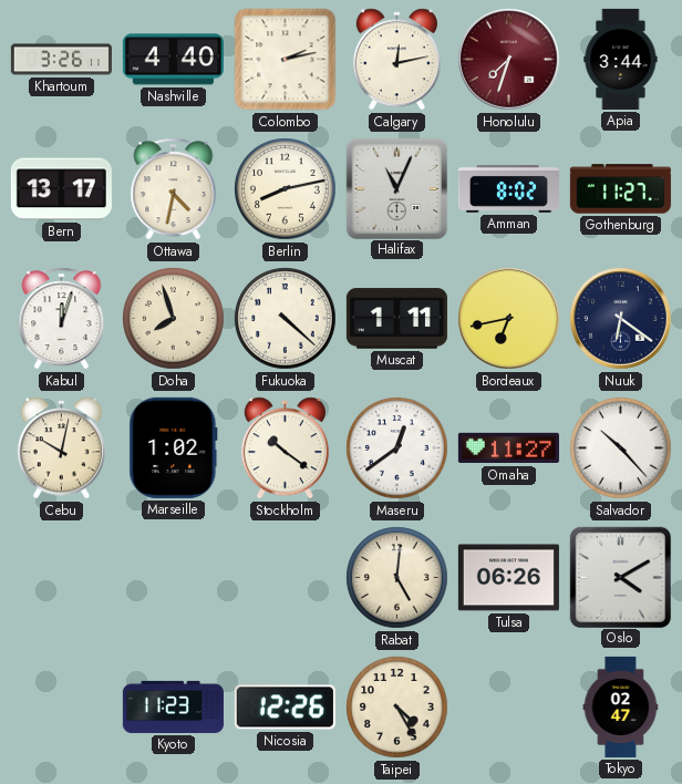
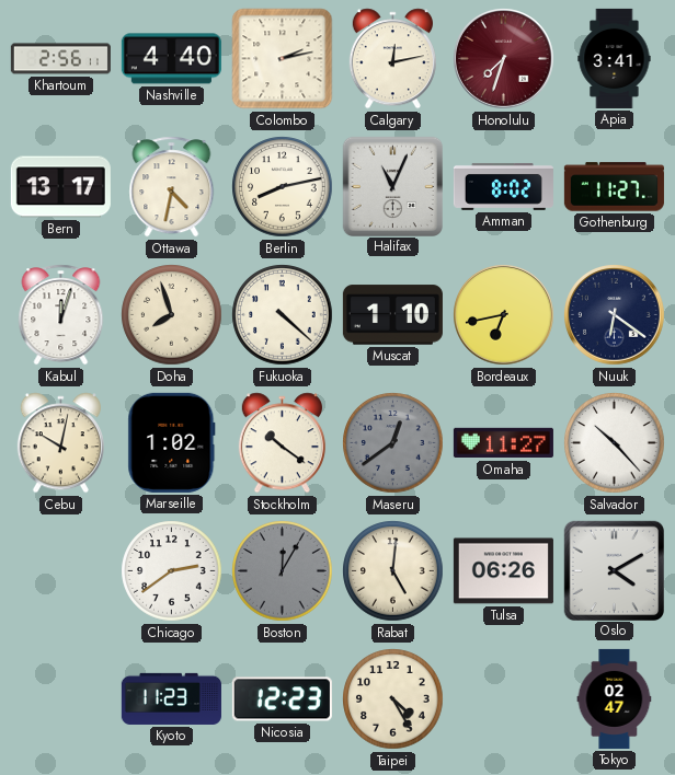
Khartoum: 3:26 -> 2:56 (60, 59)
Apia: 3:44 -> 3:41 (615, 58)
Muscat: 1:11 -> 1:10 (392, 315)
Maseru dial: white -> grey (393, 443)
Chicago: none -> 2:39 (172, 571)
Boston: none -> 12:05 (283, 571)
Nicosia: 12:26 -> 12:23 (282, 699)
